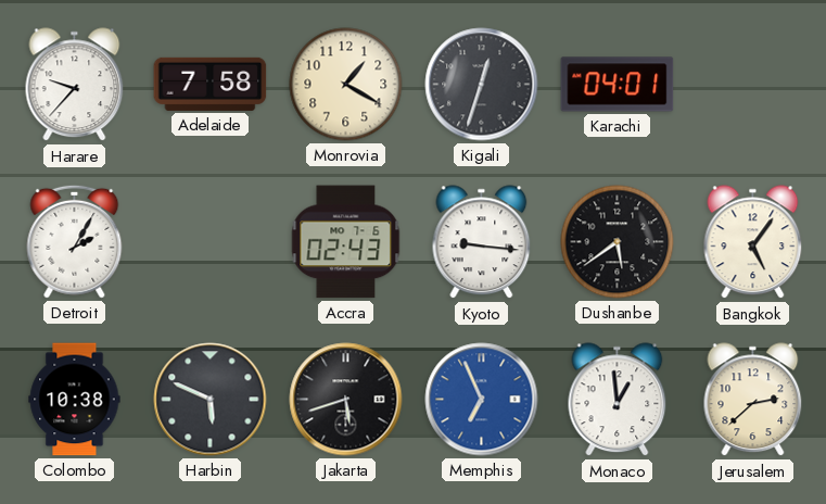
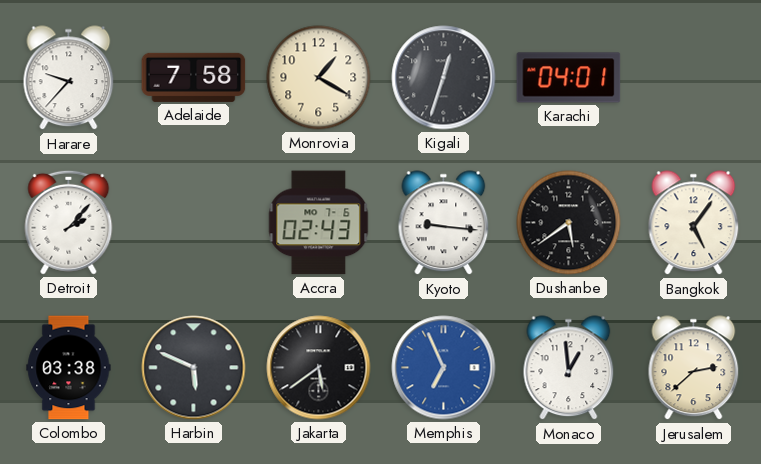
Detroit: 2:05 -> 2:07 (69, 222)
Colombo: 10:38 -> 03:38 (69, 368)
Jakarta: 5:42 -> 5:39 (319, 368)
